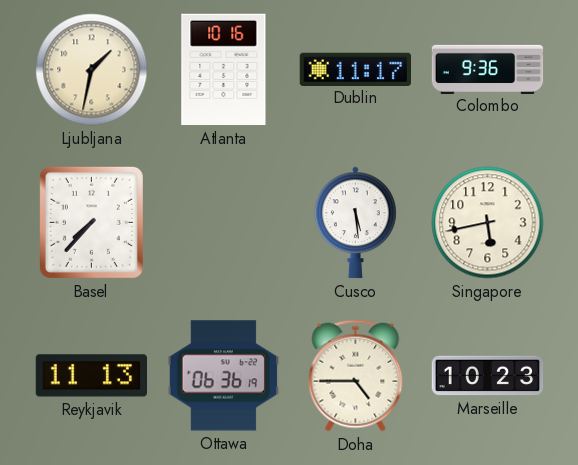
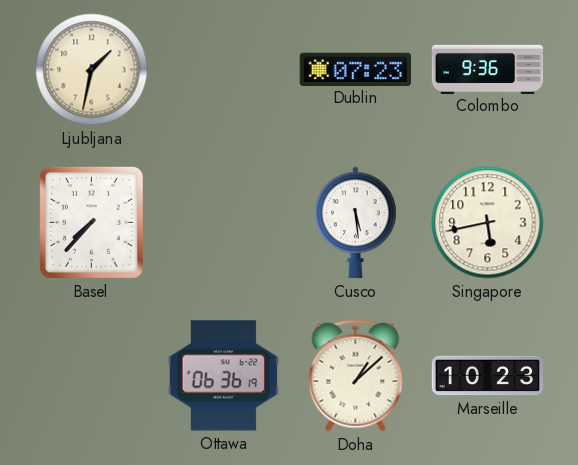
Atlanta: 10:16 -> none (224, 70)
Dublin: 11:17 -> 07:23 (355, 69)
Reykjavik: 11:13 -> none (91, 376)
Doha: 4:45 -> 1:08 (356, 376)
